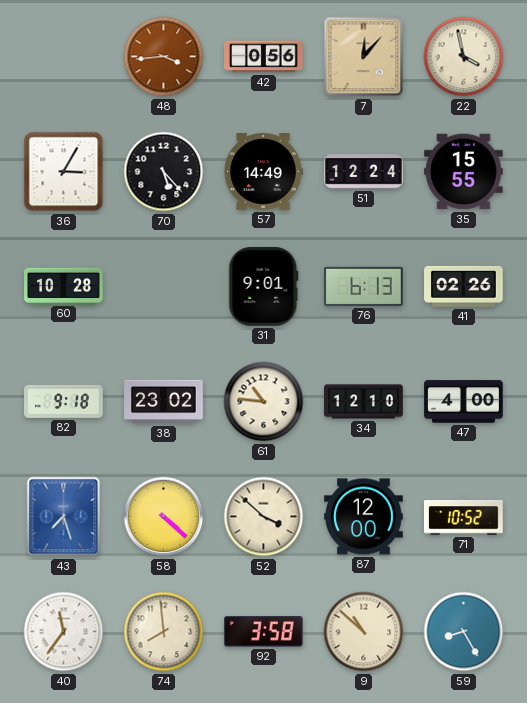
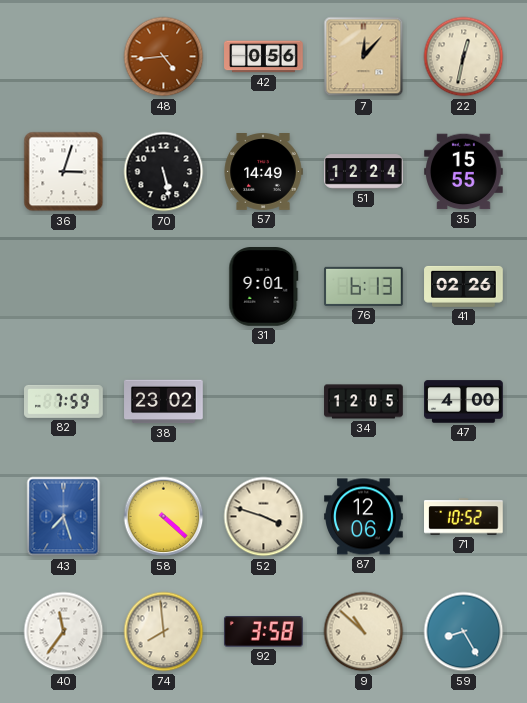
48: 3:44 -> 4:44 (164, 57)
22: 3:58 -> 12:32 (464, 57)
36: 3:05 -> 3:03 (64, 172)
70: 5:23 -> 5:28 (164, 172)
60: 10:28 -> none (64, 286)
82: 9:18 -> 7:59 (64, 401)
61: 10:46 -> none (264, 402)
34: 12:10 -> 12:05 (364, 402)
52: 3:52 -> 3:48 (264, 517)
87: 12:00 -> 12:06 (364, 517)
